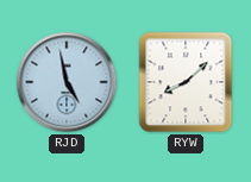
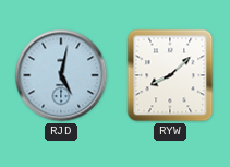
RJD: 4:58 -> 5:02 (61, 75)
